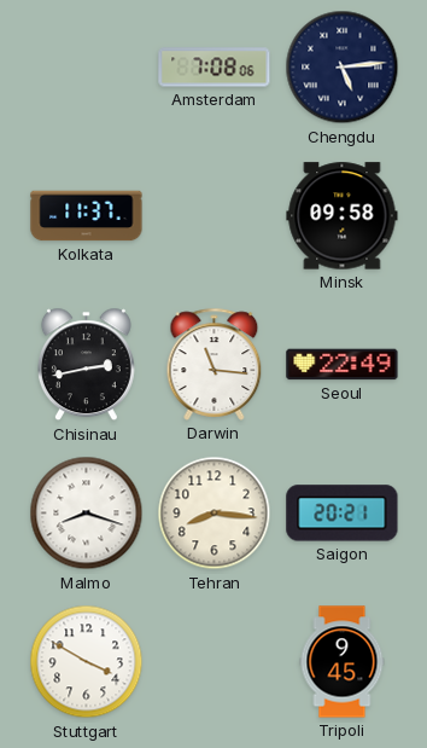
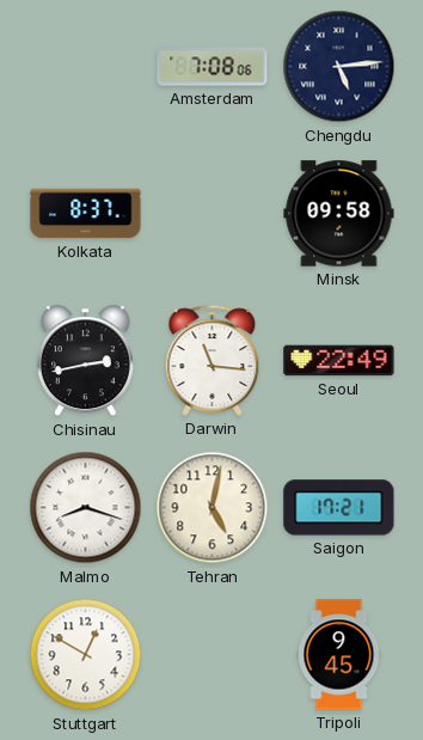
Kolkata: 11:37 -> 8:37 (86, 214)
Tehran: 8:16 -> 5:02 (213, 508)
Saigon: 20:21 -> 17:21 (339, 508)
Stuttgart: 3:50 -> 12:50 (86, 655)
